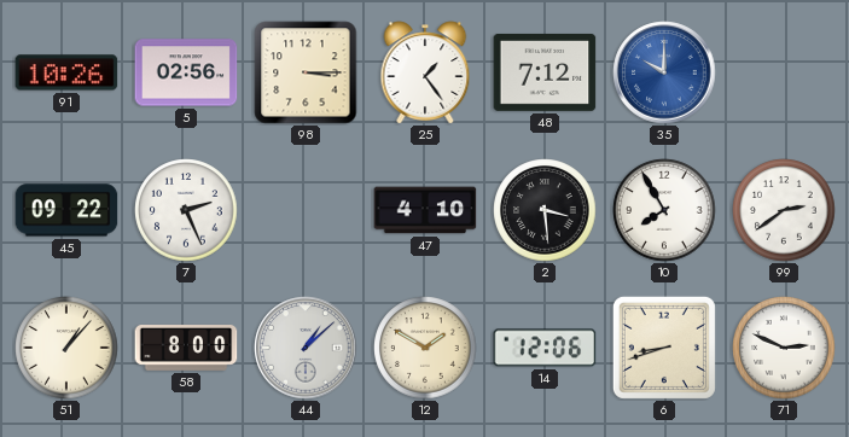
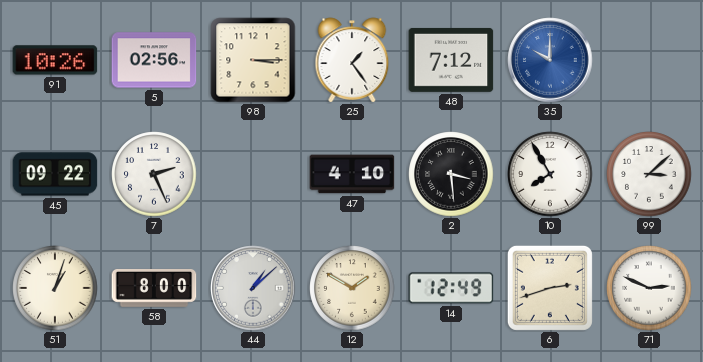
99: 2:39 -> 3:08 (649, 174)
51: 1:07 -> 1:03 (55, 288)
14: 12:06 -> 12:49 (451, 288)
6: 8:42 -> 2:42 (550, 288)
